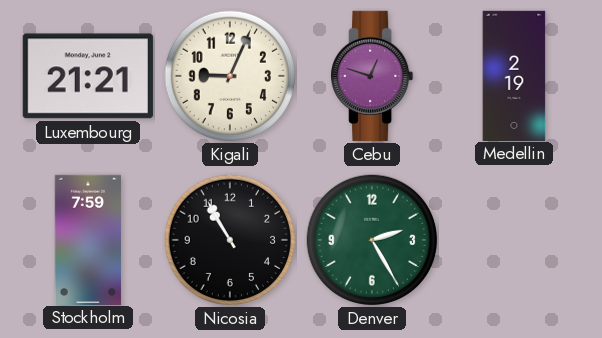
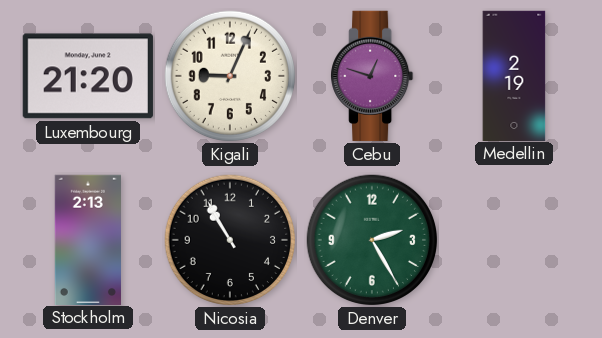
Luxembourg: 21:21 -> 21:20 (88, 76)
Stockholm: 7:59 -> 2:13 (87, 239)
